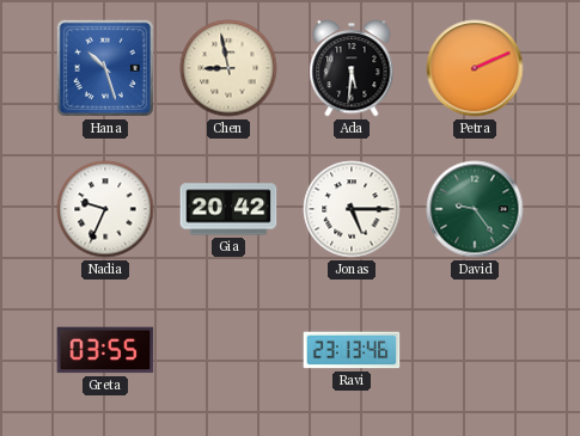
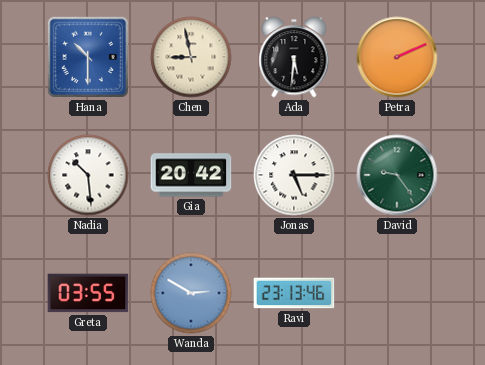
Hana: 10:27 -> 10:30 (88, 57)
Nadia: 9:34 -> 10:29 (88, 175)
Wanda: none -> 2:50 (191, 293)
